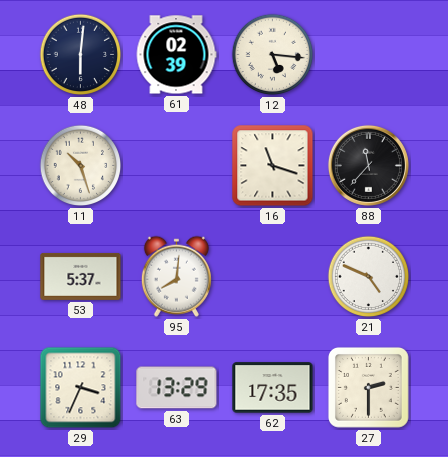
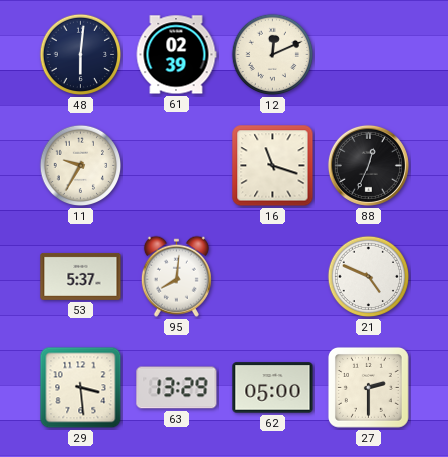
12: 5:16 -> 12:11 (273, 55)
11: 10:27 -> 9:35 (81, 166)
88: 11:37 -> 12:34 (368, 165)
29: 3:34 -> 3:29 (81, 388)
62: 17:35 -> 05:00 (273, 388)
